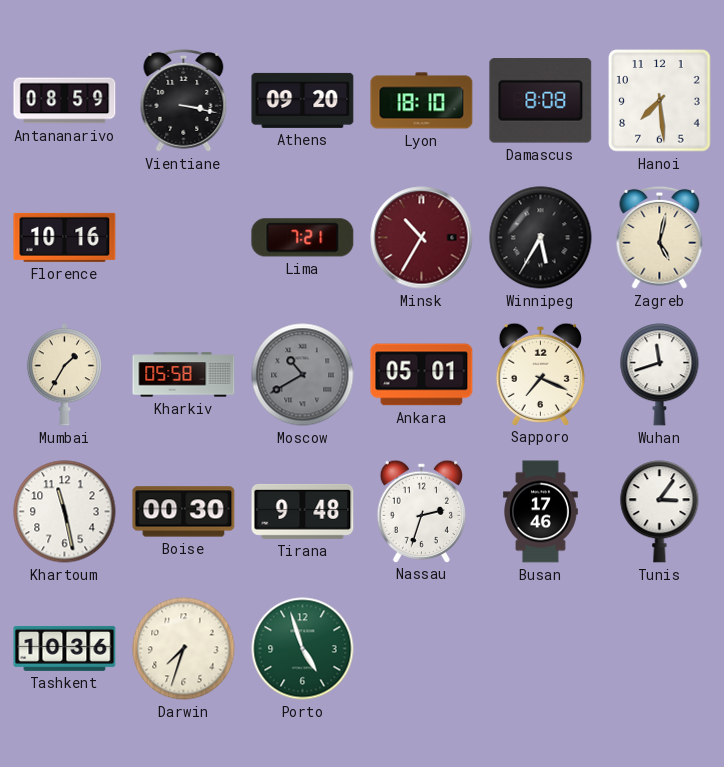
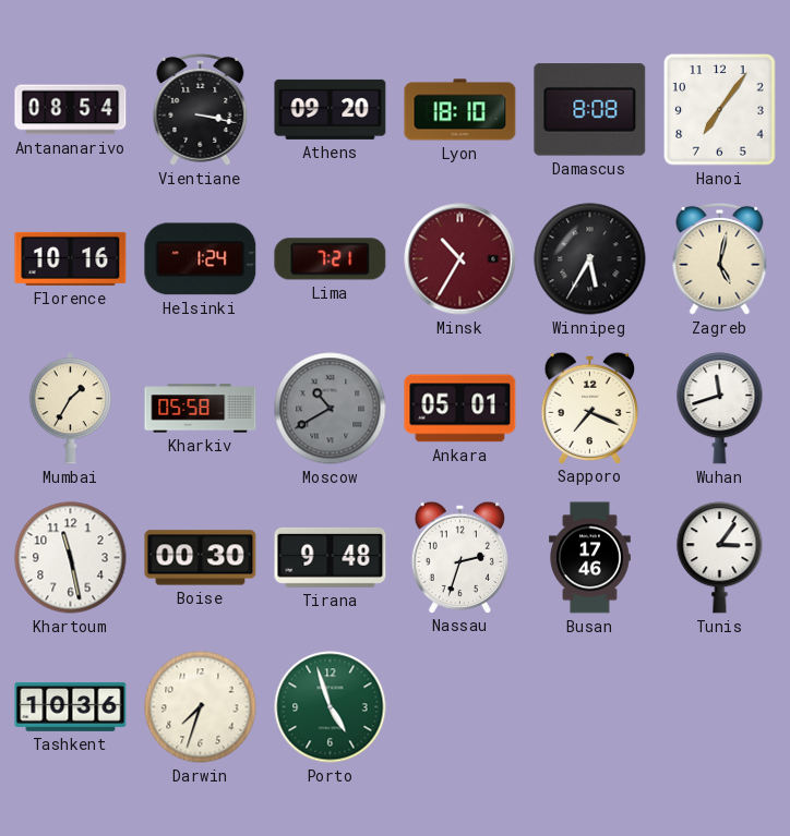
Antananarivo: 08:59 -> 08:54 (71, 110)
Hanoi: 7:29 -> 7:06 (720, 110)
Helsinki: none -> 1:24 (201, 259)
